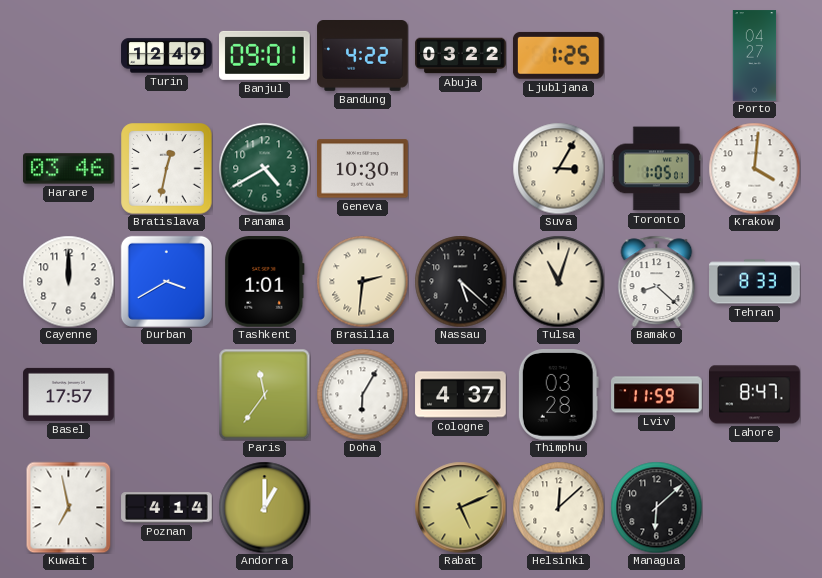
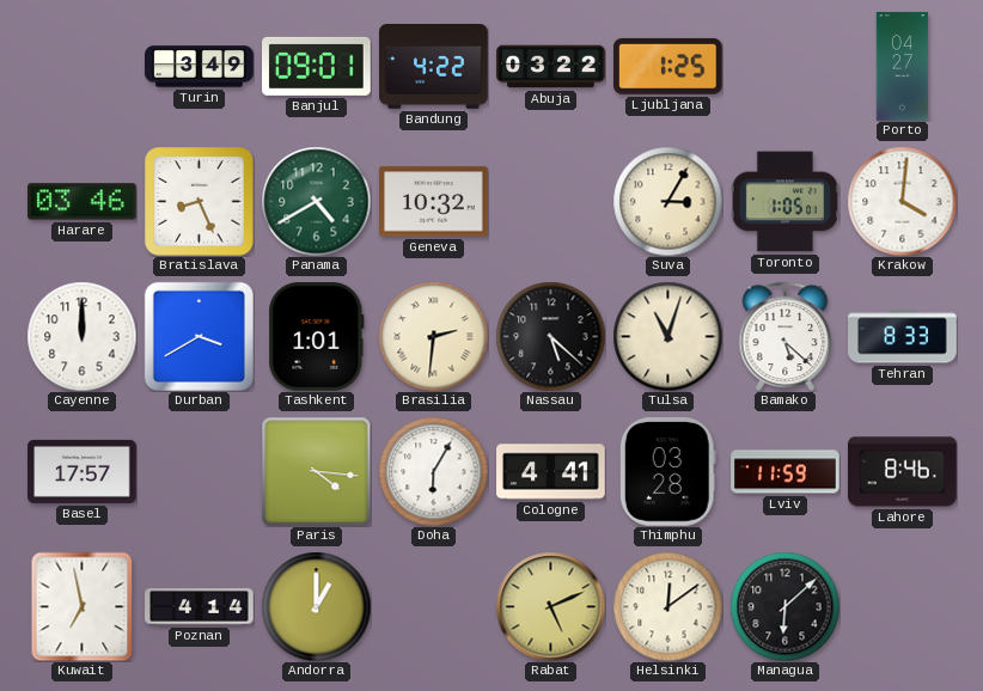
Turin: 12:49 -> 3:49 (200, 67)
Bratislava: 12:32 -> 8:26 (199, 201)
Geneva: 10:30 -> 10:32 (434, 202)
Bamako: 8:22 -> 5:22 (786, 336)
Paris: 11:36 -> 4:16 (316, 471)
Cologne: 4:37 -> 4:41 (551, 472)
Lahore: 8:47 -> 8:46 (903, 472)
Helsinki: 12:08 -> 12:09 (667, 606)
